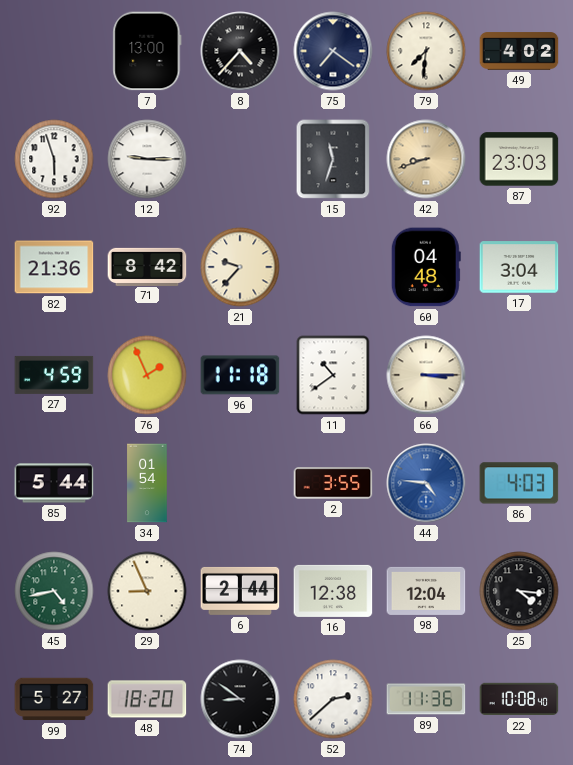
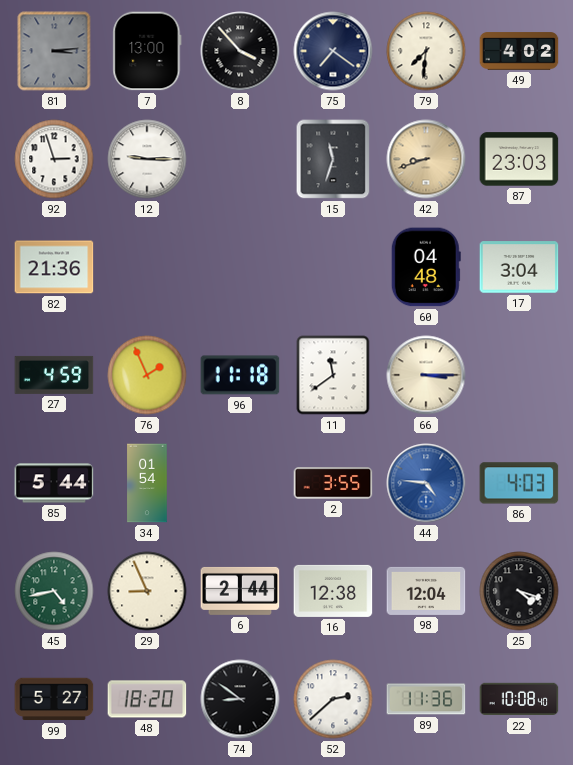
81: none -> 3:14 (54, 51)
8: 4:37 -> 3:53 (240, 51)
92: 5:57 -> 2:57 (54, 159)
71: 8:42 -> none (147, 266)
21: 9:37 -> none (240, 267)
11: 10:39 -> 11:39 (333, 375)
25: 4:16 -> 4:18 (519, 591)
